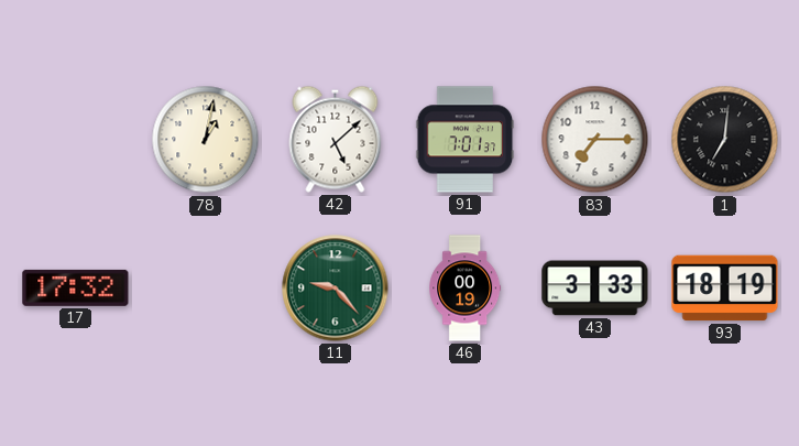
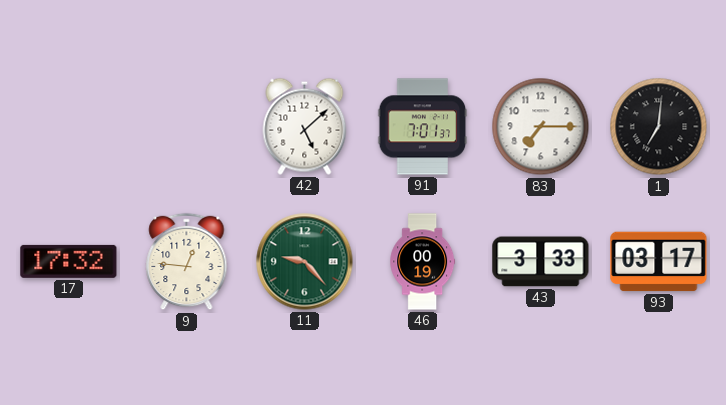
78: 1:02 -> none (206, 140)
9: none -> 12:46 (187, 262)
93: 18:19 -> 03:17 (659, 262)
